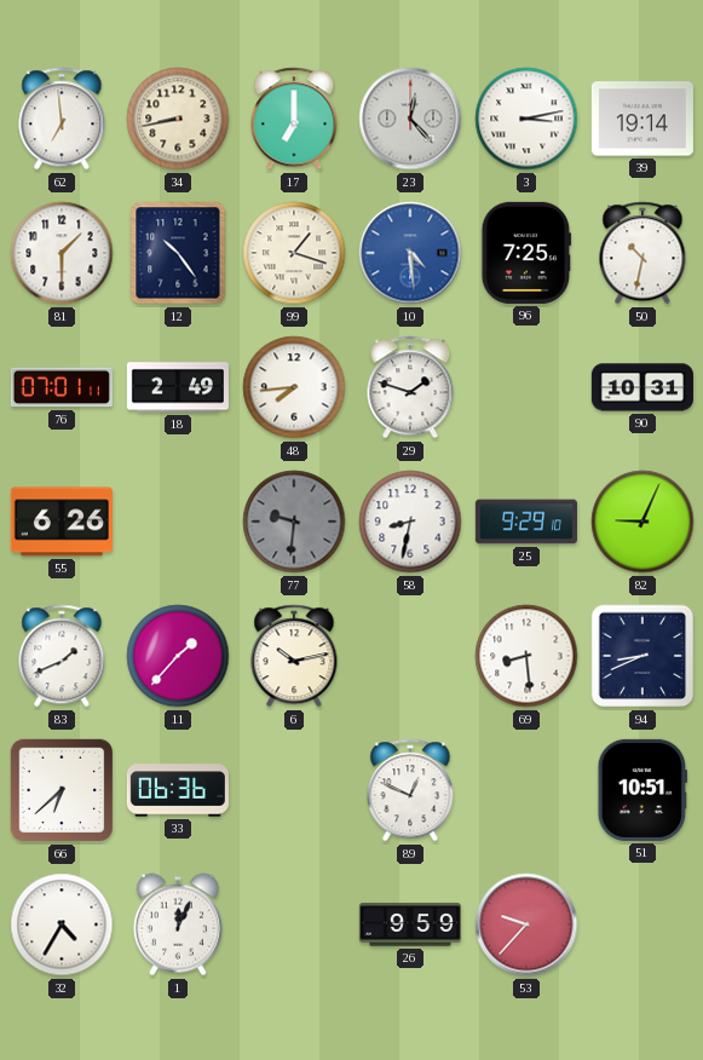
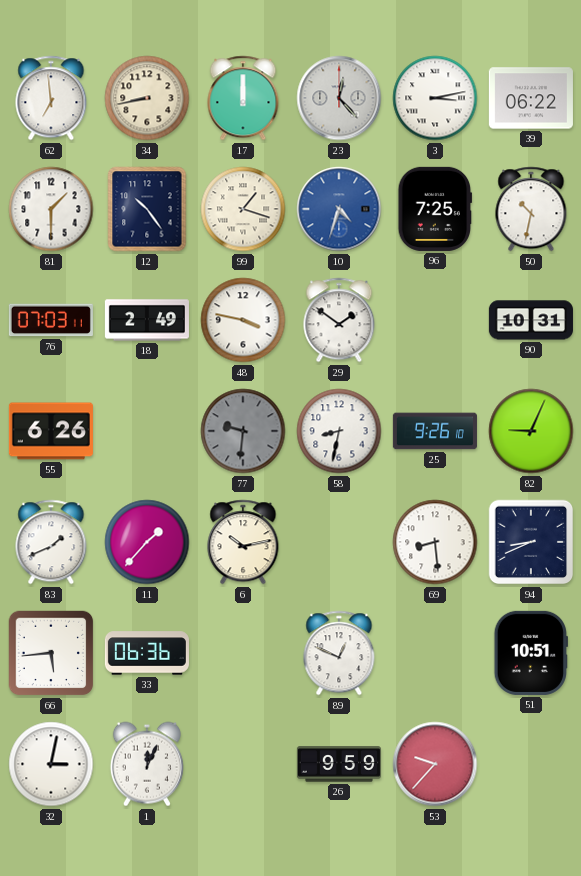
17: 7:00 -> 12:00 (243, 98)
39: 19:14 -> 06:22 (531, 98)
10: 4:29 -> 4:33 (339, 209)
76: 07:01 -> 07:03 (51, 320)
48: 7:44 -> 3:47 (243, 320)
29: 1:48 -> 1:51 (339, 320)
25: 9:29 -> 9:26 (435, 431)
66: 6:38 -> 5:44 (51, 653)
32: 4:35 -> 3:02 (51, 764)
